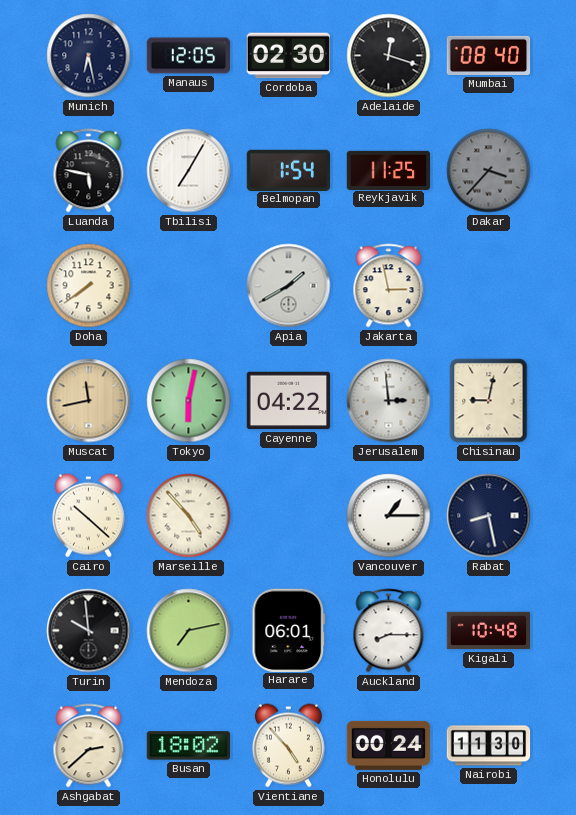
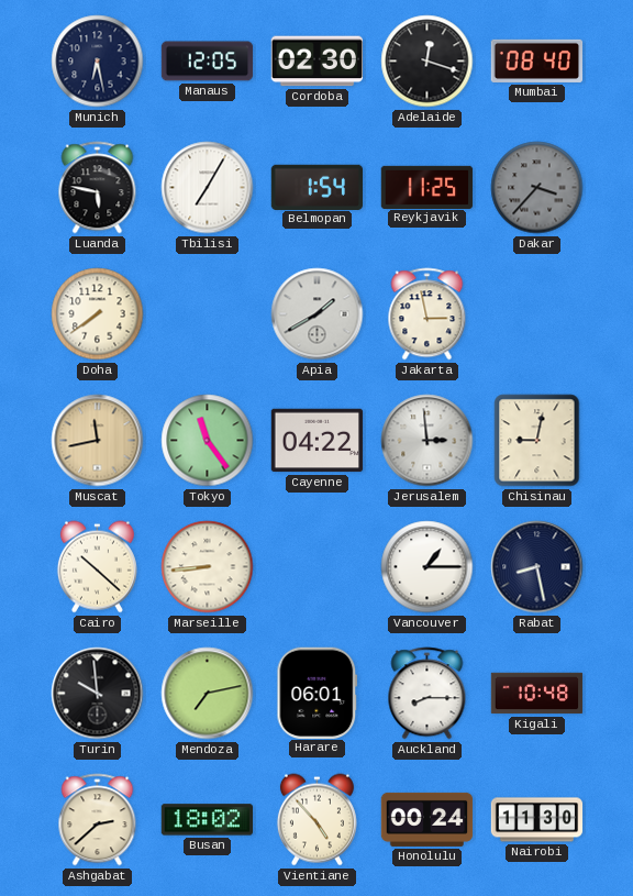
Tokyo: 6:02 -> 11:24 (208, 441)
Marseille: 4:53 -> 8:44 (208, 567)
